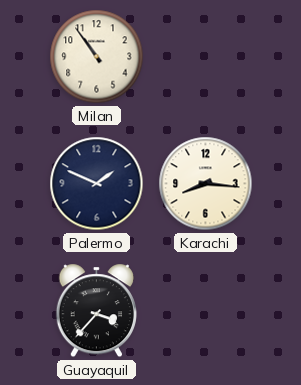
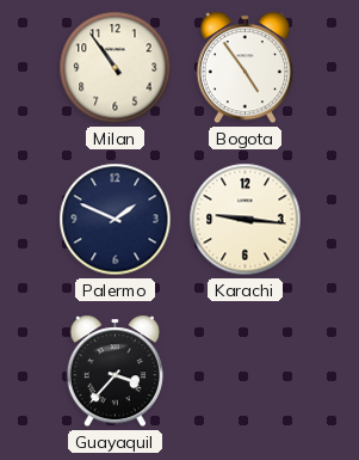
Bogota: none -> 4:54 (245, 68)
Karachi: 8:16 -> 9:16 (246, 220)
